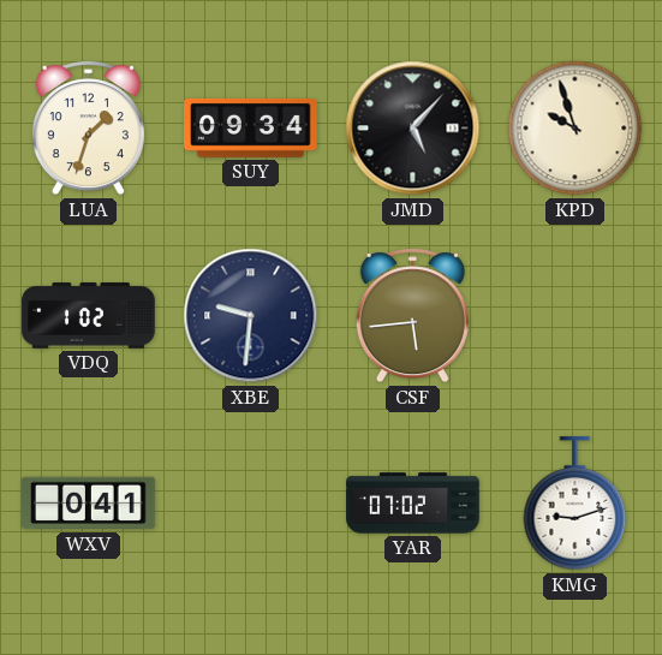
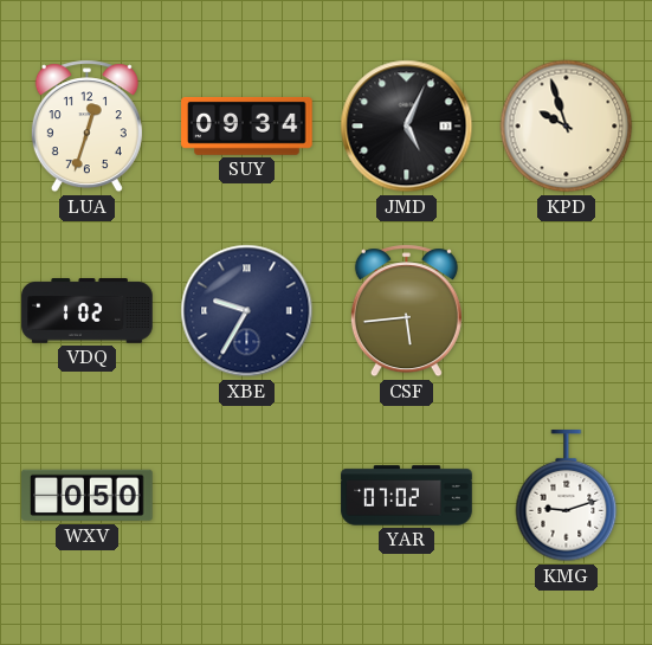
LUA: 1:33 -> 12:33 (86, 127)
JMD: 5:07 -> 5:04 (407, 127)
XBE: 9:31 -> 9:35 (247, 311)
WXV: 0:41 -> 0:50 (88, 496)
